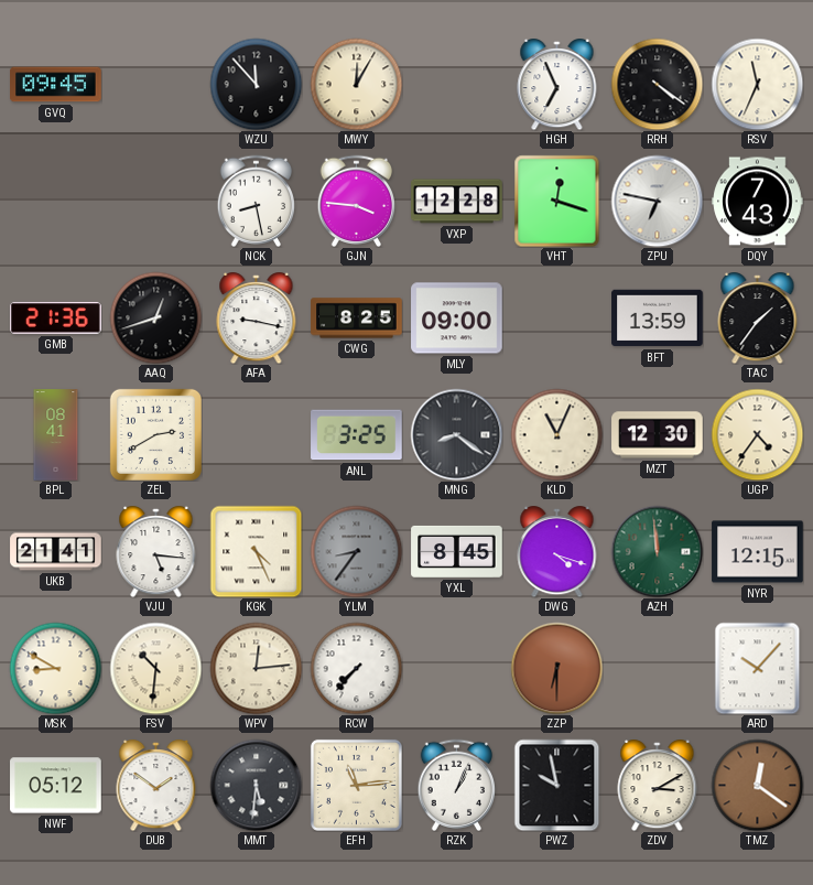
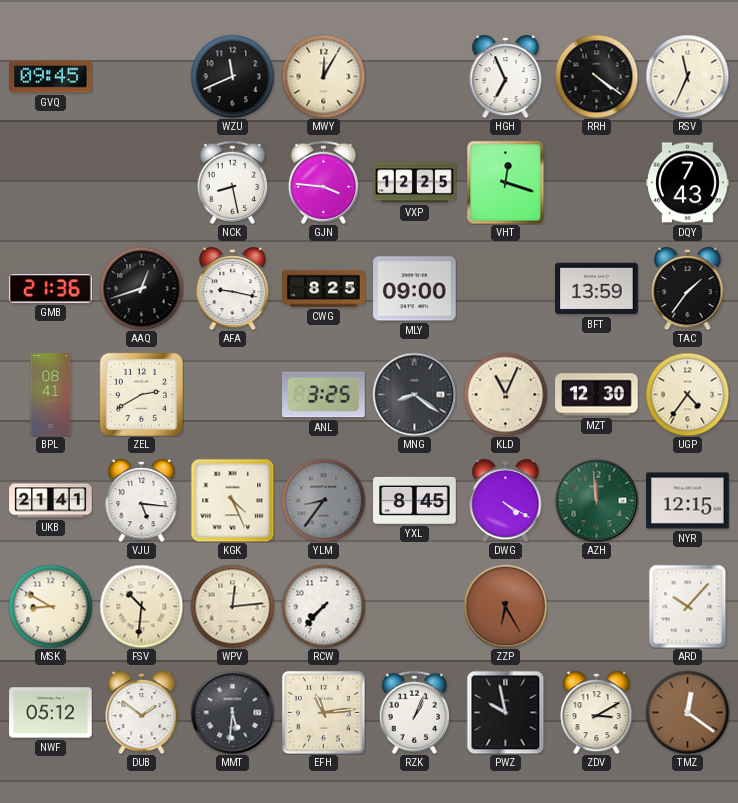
WZU: 11:53 -> 11:41 (232, 76)
VXP: 12:28 -> 12:25 (415, 183)
ZPU: 6:47 -> none (657, 201)
DWG: 4:18 -> 4:20 (506, 501)
ZZP: 6:30 -> 6:25 (505, 606)
